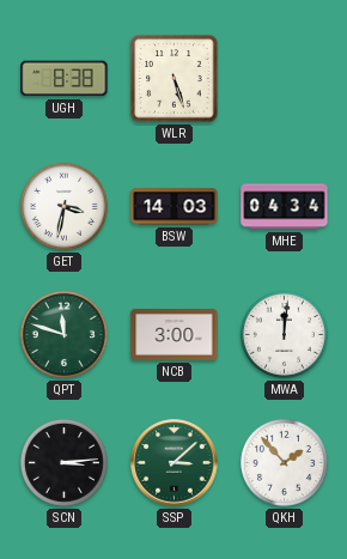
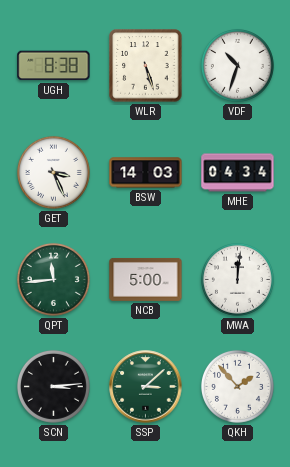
VDF: none -> 10:33 (237, 65)
GET: 3:32 -> 3:26 (53, 172)
QPT: 11:48 -> 11:44 (53, 279)
NCB: 3:00 -> 5:00 (146, 279)
